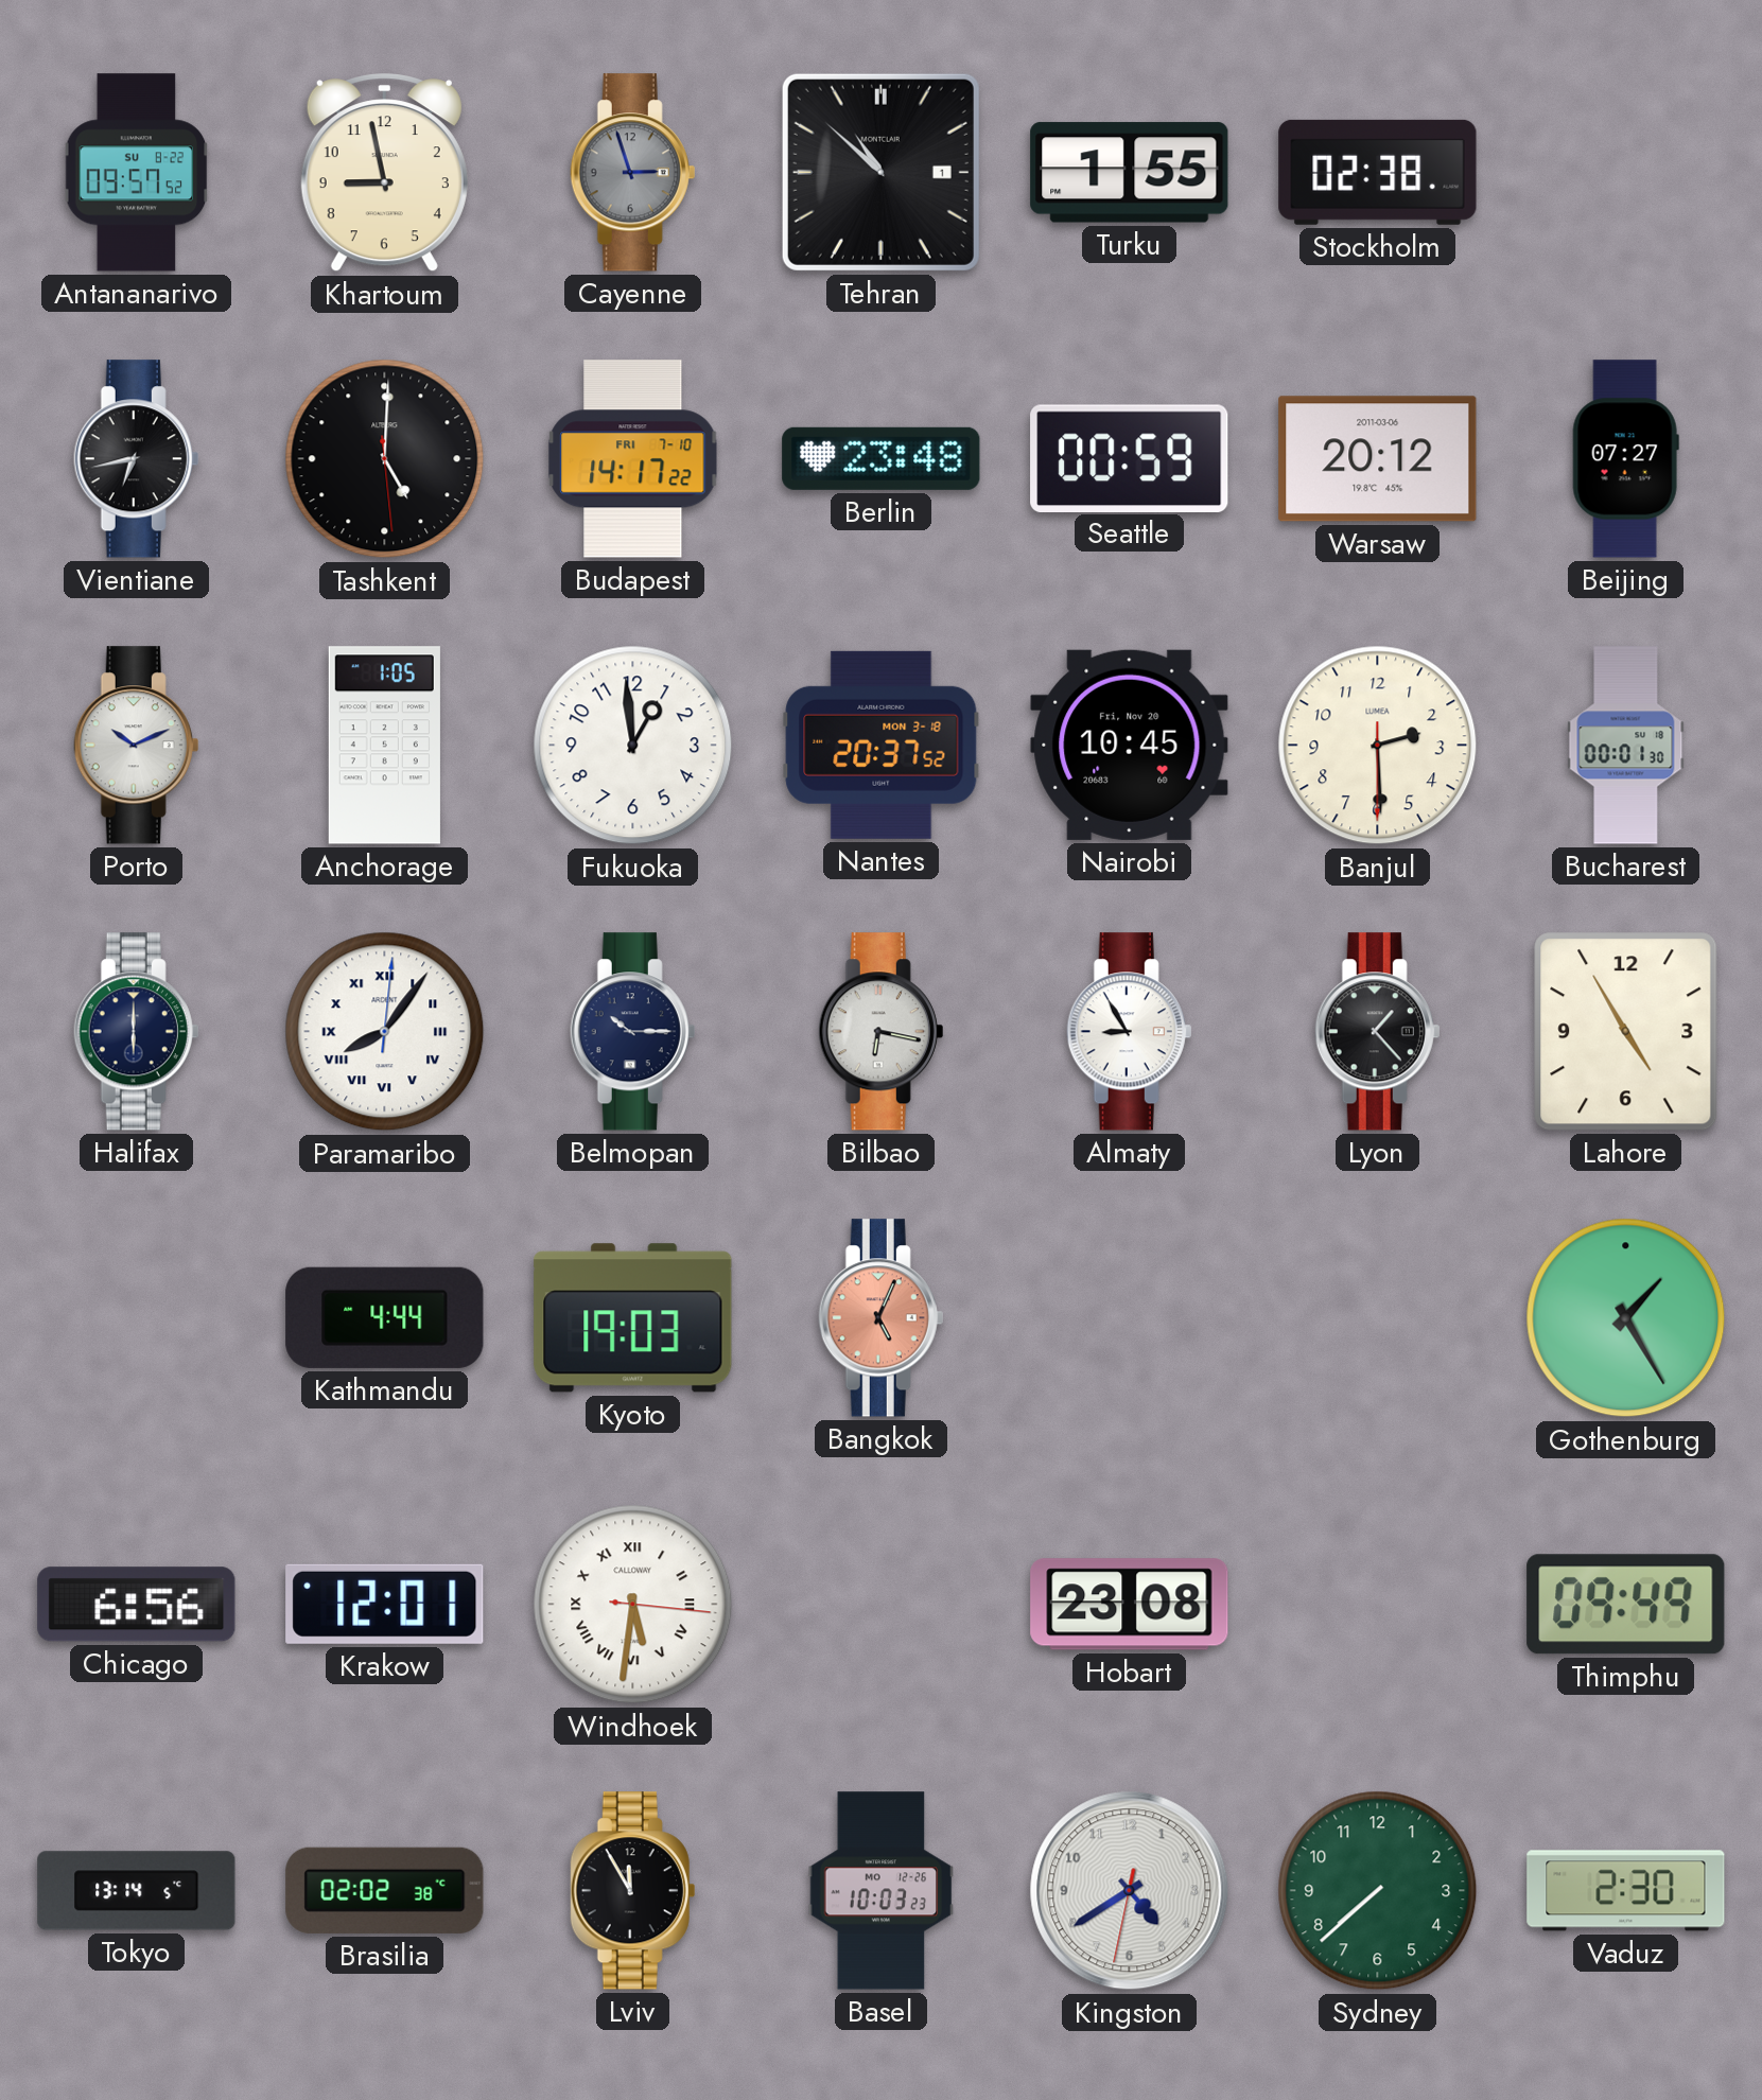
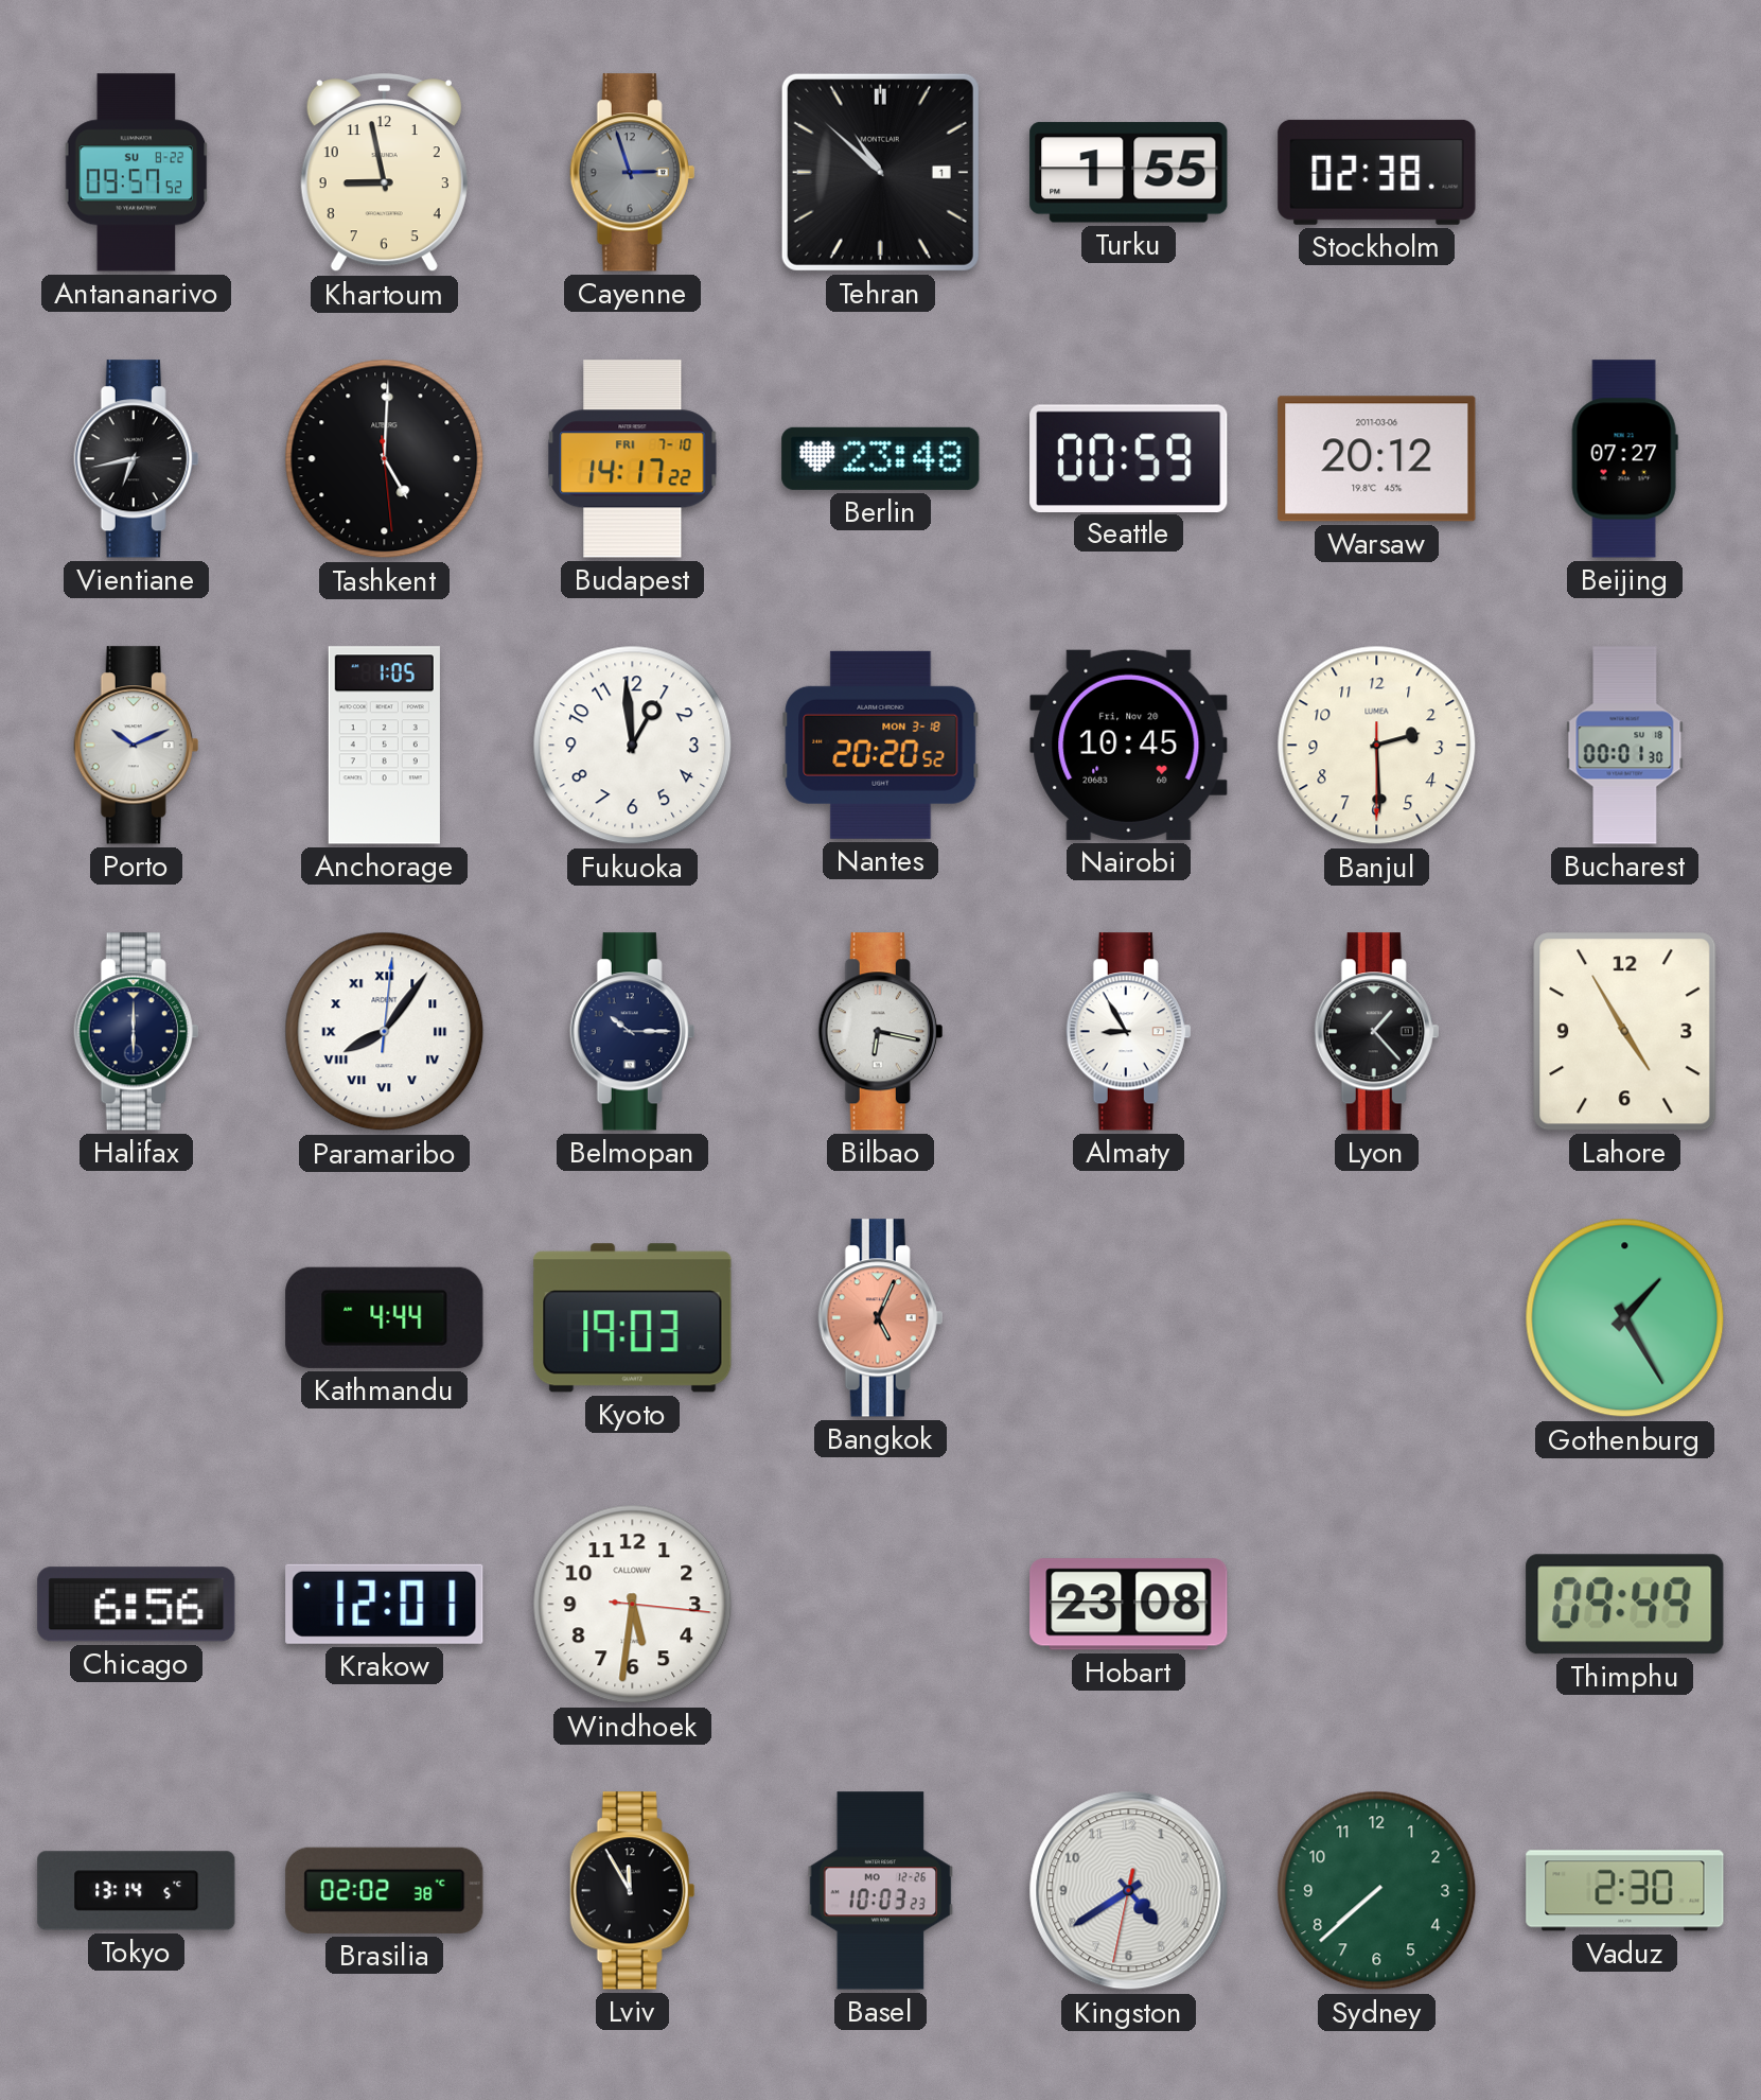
Nantes: 20:37 -> 20:20 (881, 745)
Windhoek numerals: Roman -> Arabic (633, 1605)
